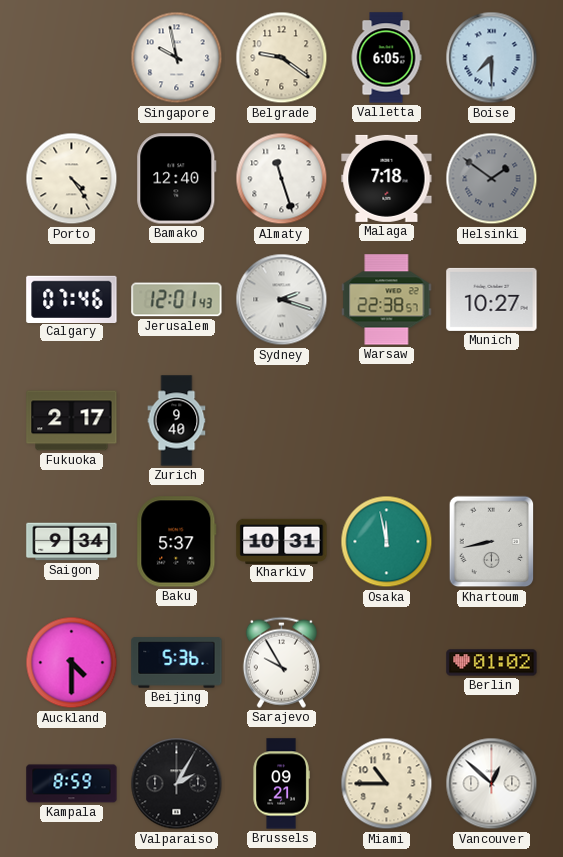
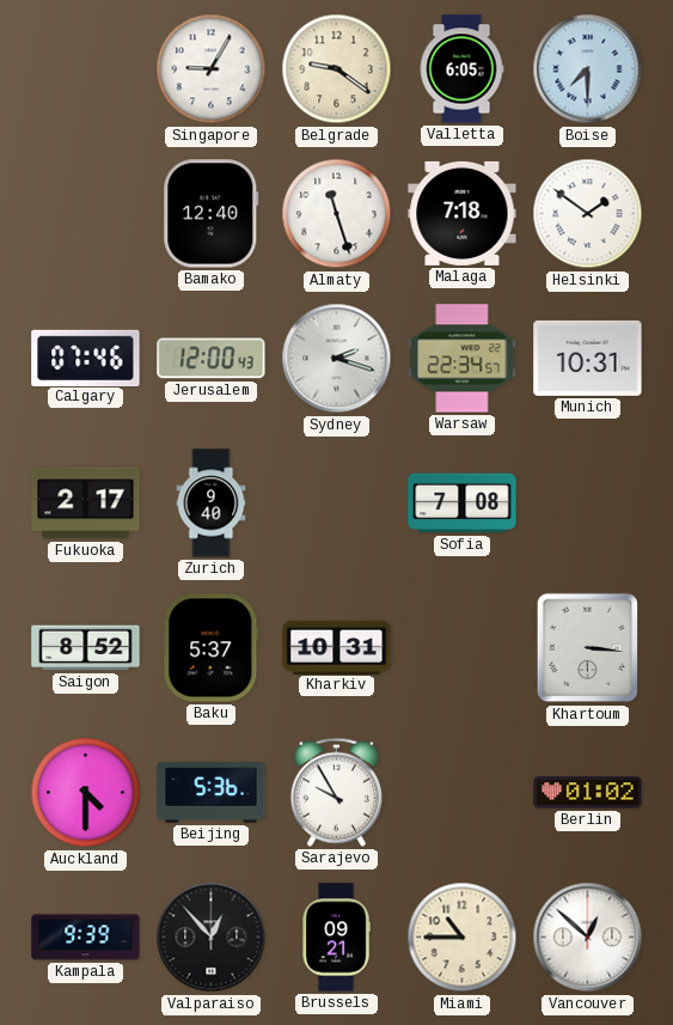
Singapore: 9:58 -> 9:05 (212, 69)
Porto: 4:24 -> none (72, 179)
Helsinki dial: grey -> white (588, 214)
Jerusalem: 12:01 -> 12:00 (212, 359)
Warsaw: 22:38 -> 22:34 (463, 359)
Munich: 10:27 -> 10:31 (588, 358)
Sofia: none -> 7:08 (463, 504)
Saigon: 9:34 -> 8:52 (86, 648)
Osaka: 11:58 -> none (387, 542)
Khartoum: 8:43 -> 3:16 (588, 648)
Kampala: 8:59 -> 9:39 (86, 938)
Valparaiso: 2:05 -> 12:53 (212, 938)
